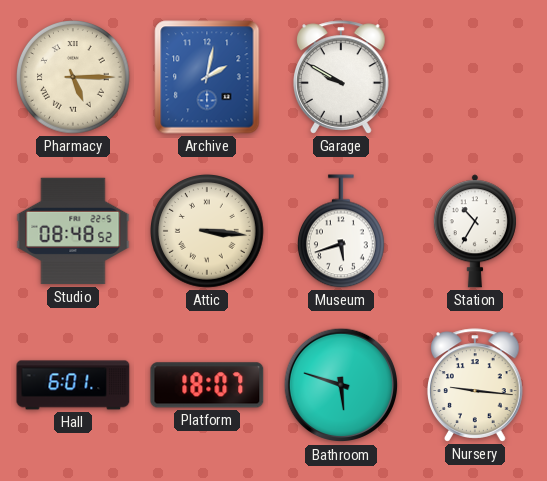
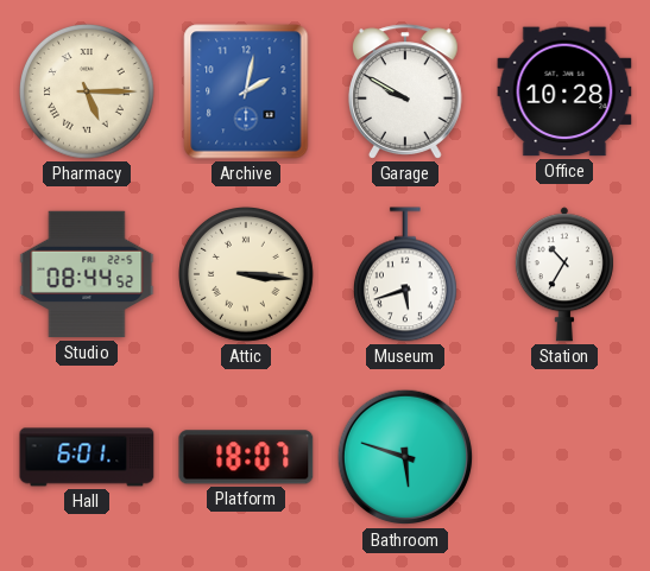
Office: none -> 10:28 (564, 91)
Studio: 08:48 -> 08:44 (87, 274)
Nursery: 9:16 -> none (476, 385)
